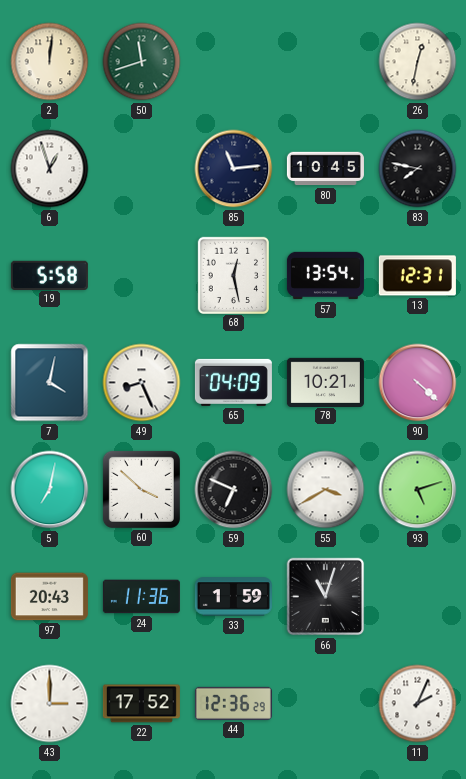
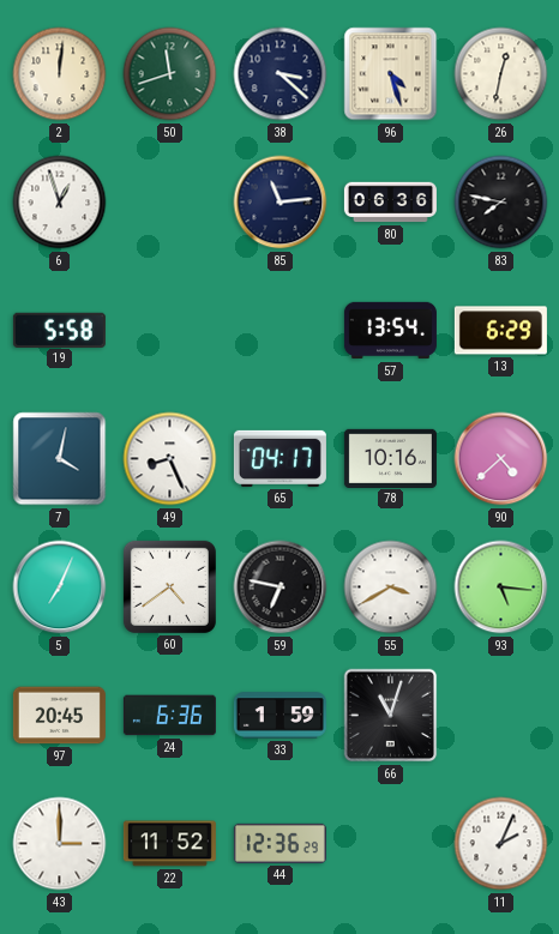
38: none -> 3:22 (281, 74)
96: none -> 4:27 (391, 74)
80: 10:45 -> 06:36 (390, 203)
68: 12:28 -> none (233, 275)
13: 12:31 -> 6:29 (500, 331)
65: 04:09 -> 04:17 (279, 458)
78: 10:21 -> 10:16 (390, 458)
90: 4:22 -> 4:38 (501, 459)
5: 7:02 -> 7:04 (60, 587)
60: 3:52 -> 4:39 (169, 586)
59: 6:49 -> 6:47 (281, 587)
93: 5:12 -> 5:16 (501, 587)
97: 20:43 -> 20:45 (59, 716)
24: 11:36 -> 6:36 (169, 716)
22: 17:52 -> 11:52 (169, 844)
